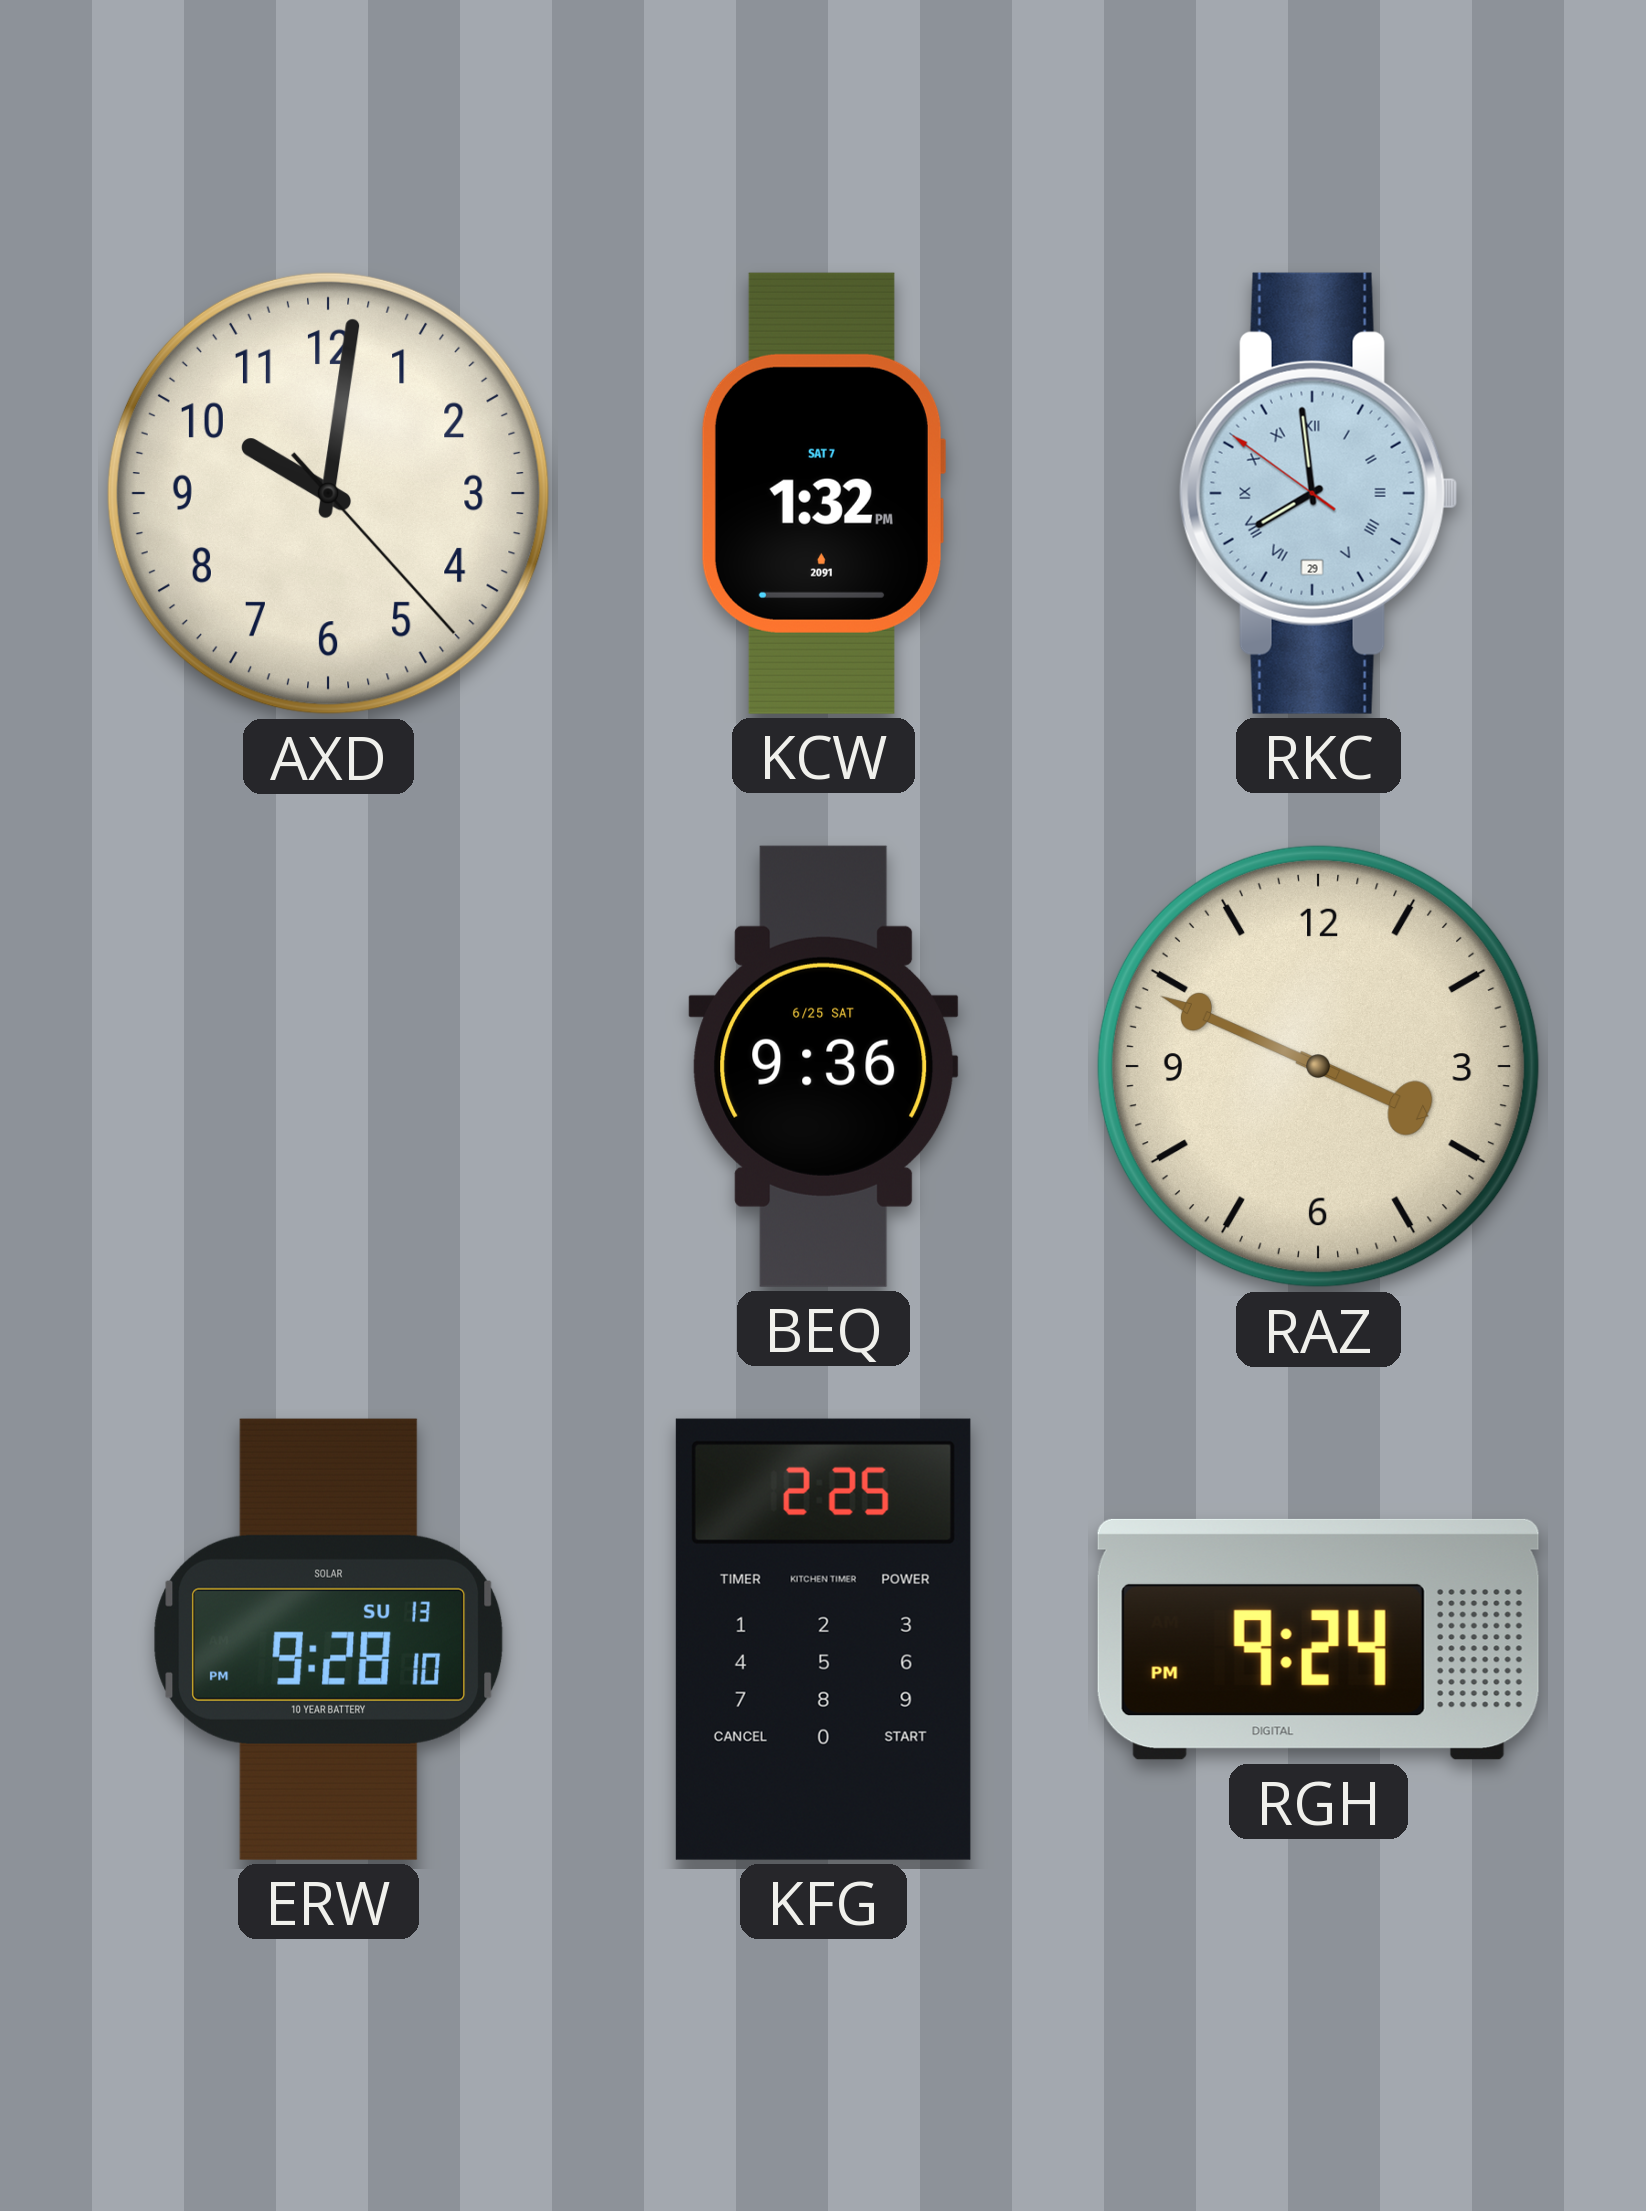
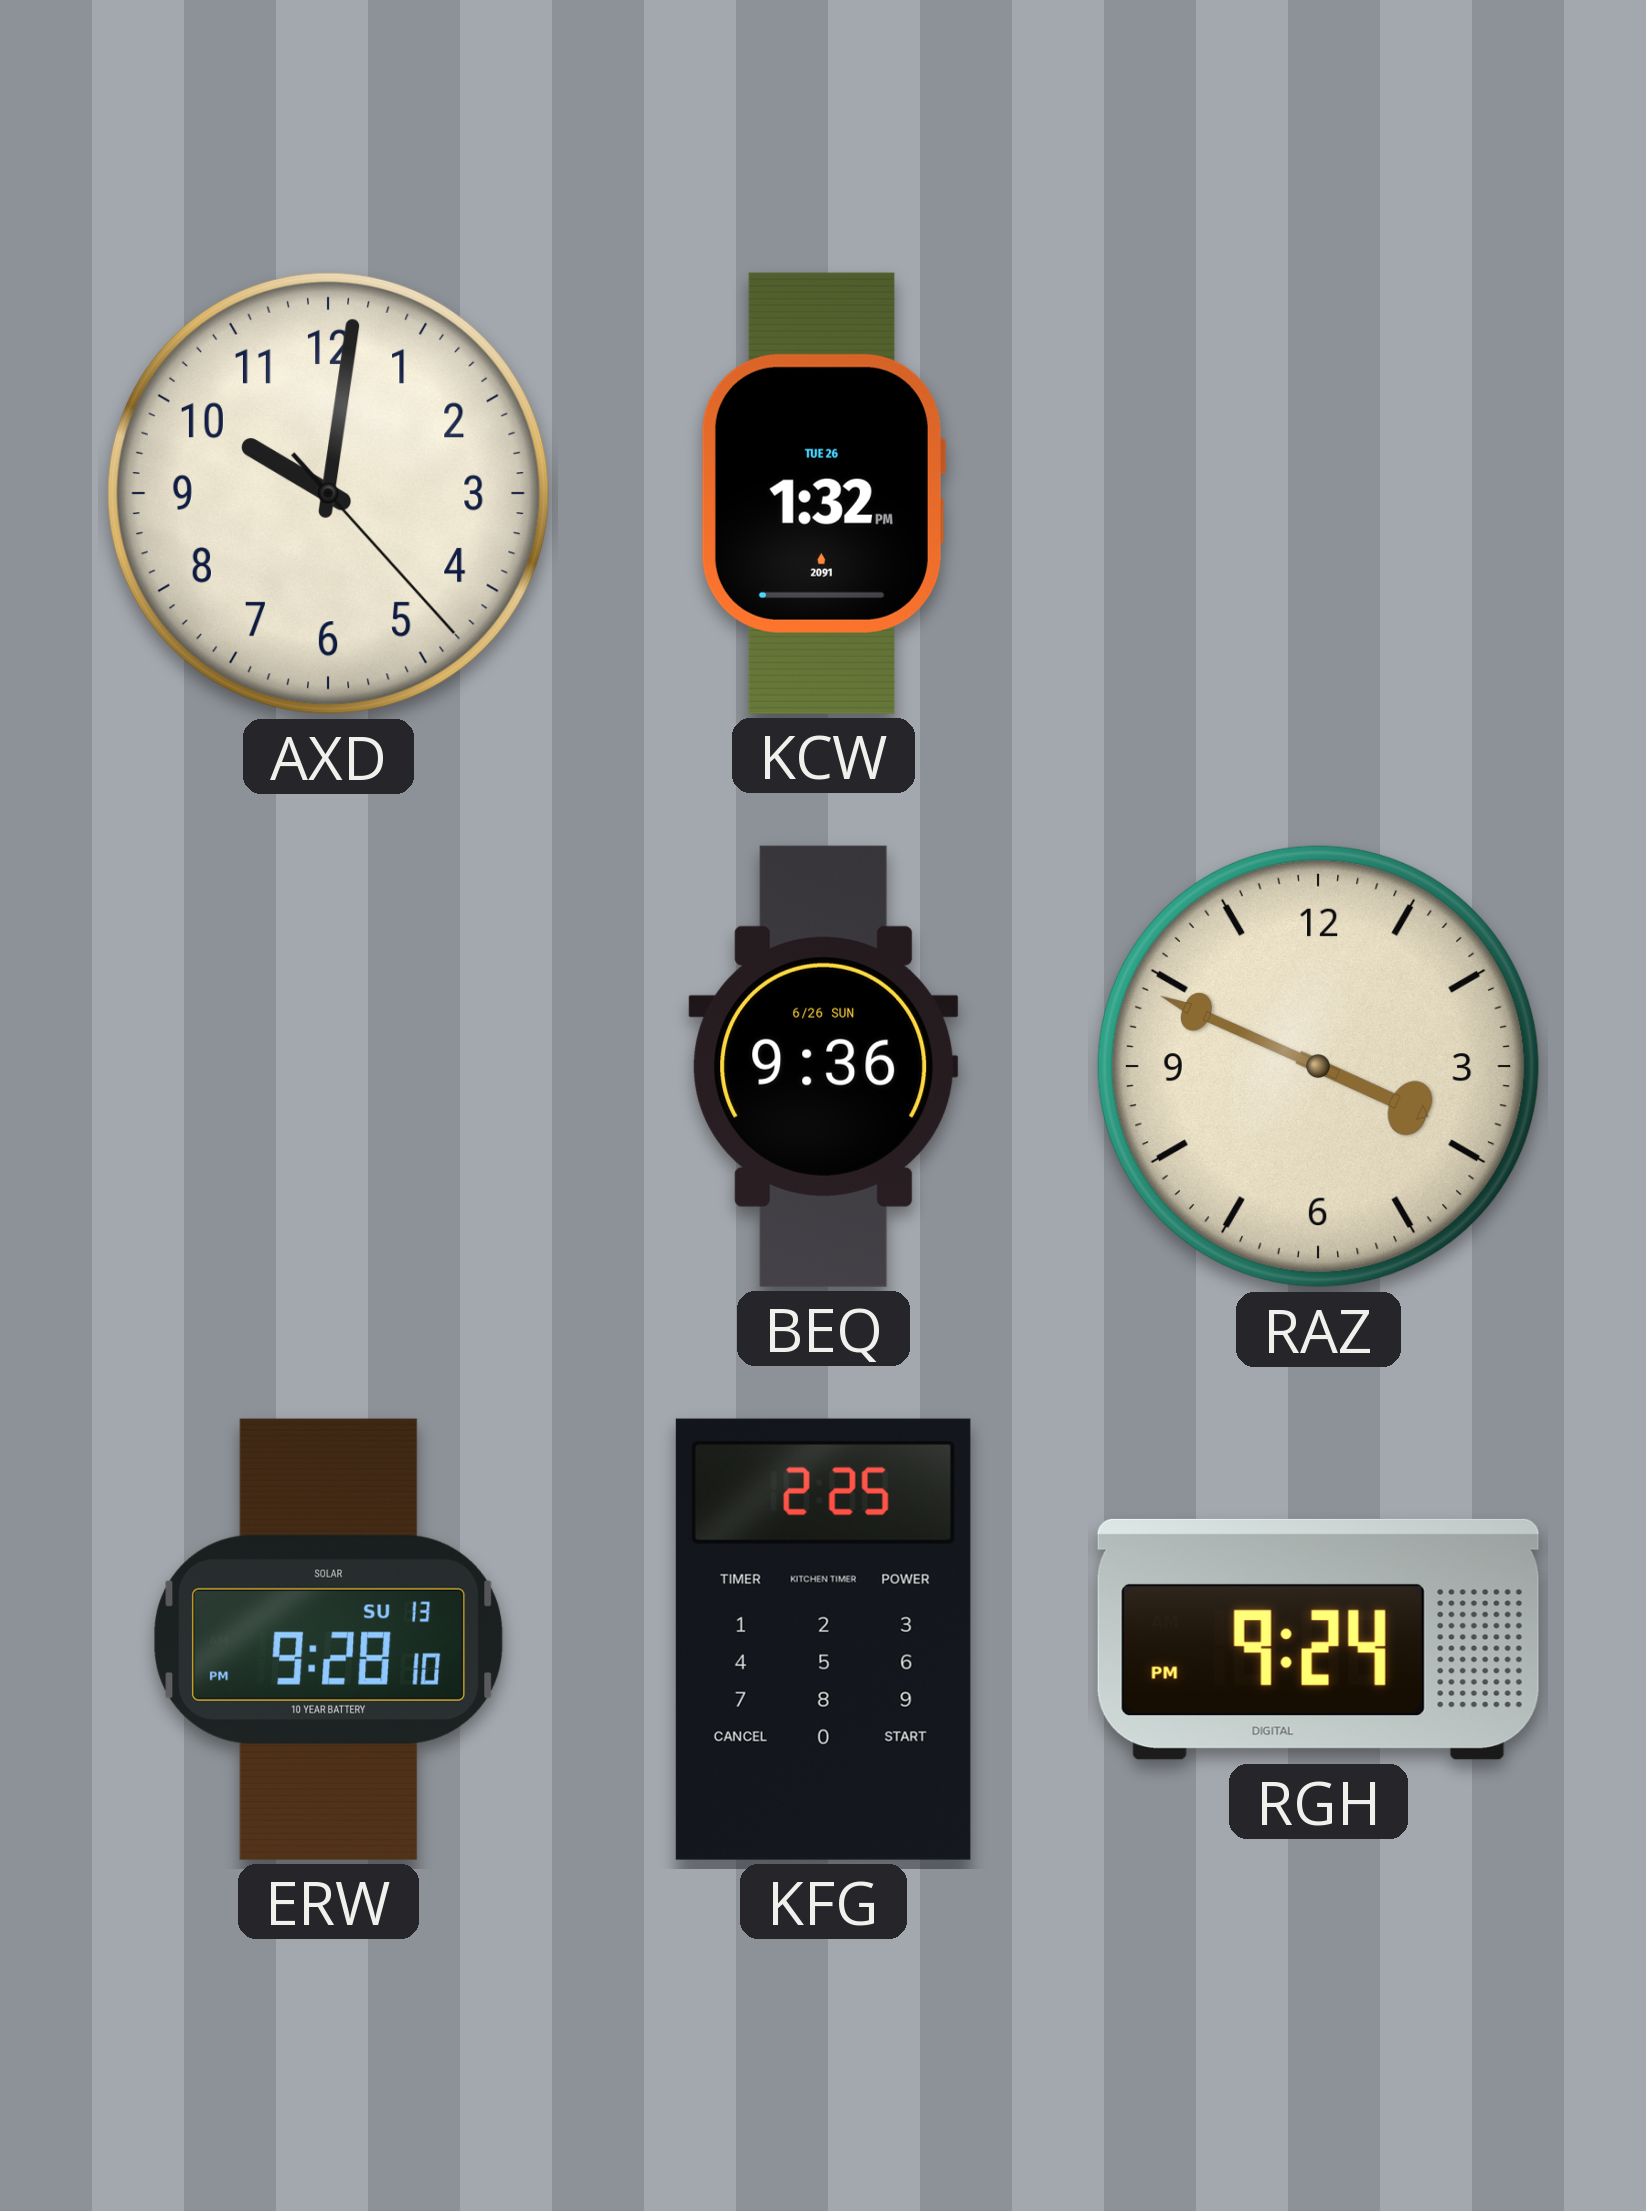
KCW date: SAT 7 -> TUE 26 (823, 493)
RKC: 7:58 -> none (1318, 493)
BEQ date: 6/25 SAT -> 6/26 SUN (824, 1066)
